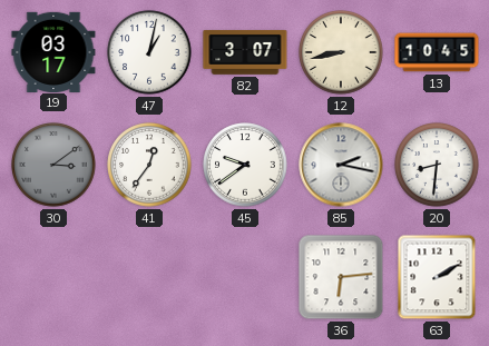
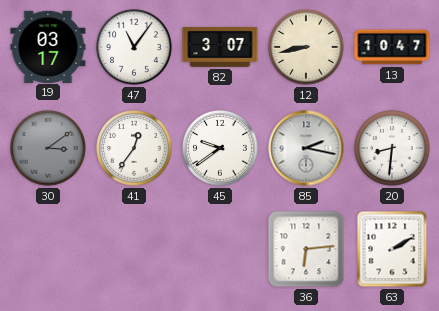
47: 1:02 -> 11:06 (134, 47)
13: 10:45 -> 10:47 (392, 47)
